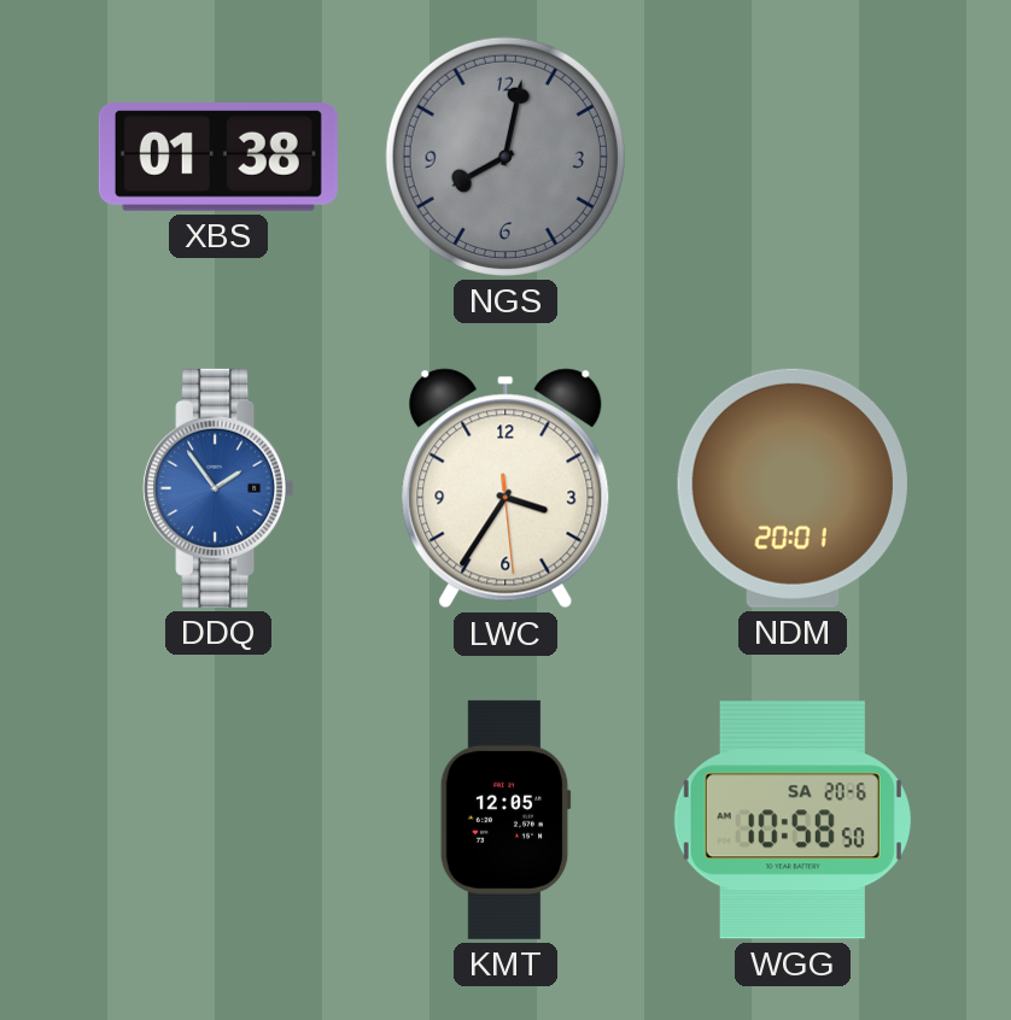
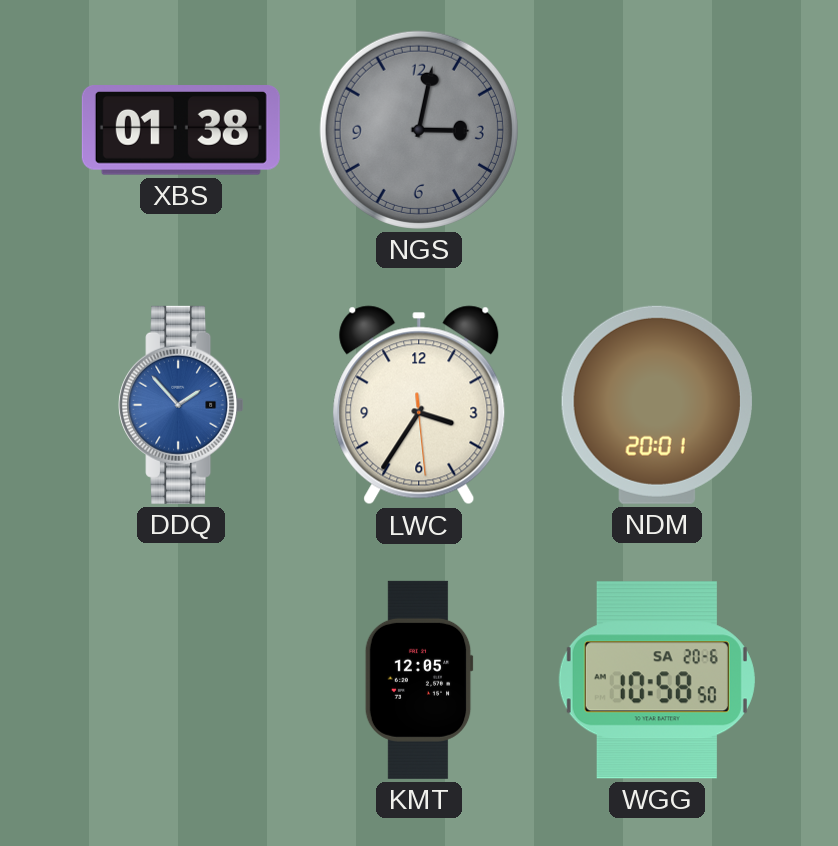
NGS: 8:02 -> 3:02 (419, 130)
DDQ: 1:54 -> 1:53 (181, 405)
